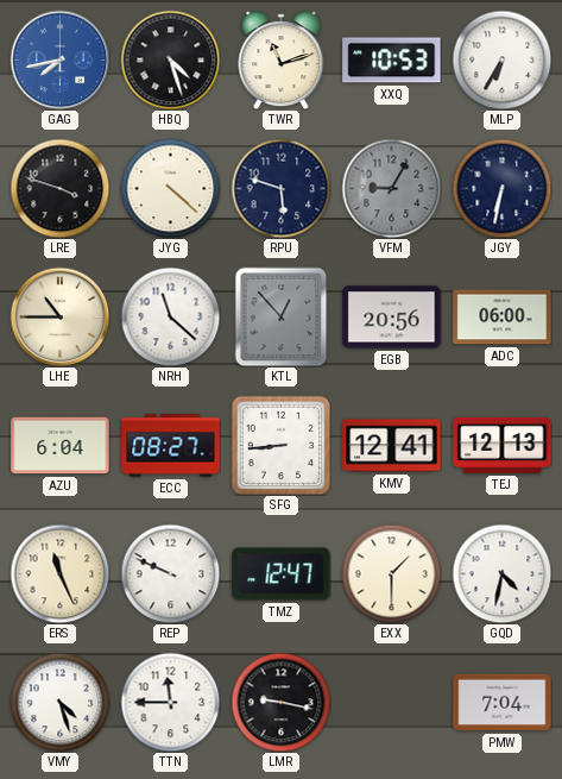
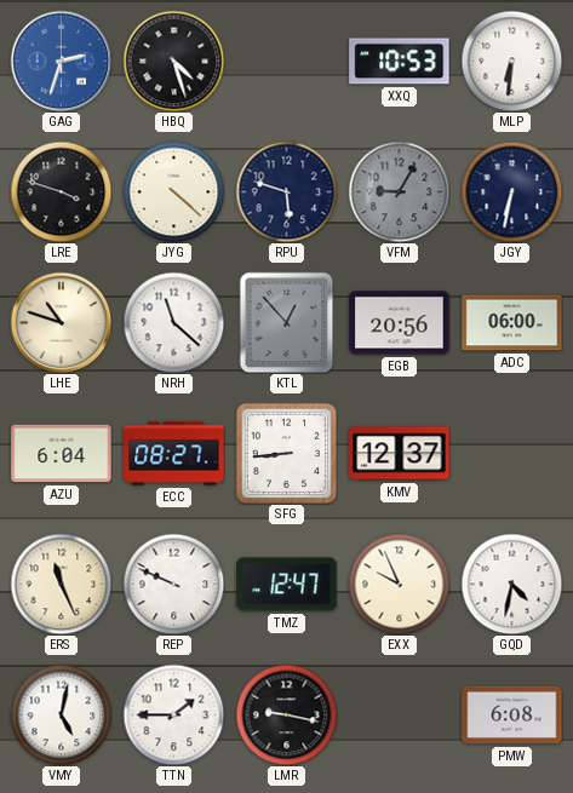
GAG: 7:43 -> 2:33 (61, 61)
TWR: 11:12 -> none (282, 61)
MLP: 6:35 -> 6:31 (511, 61)
LHE: 10:45 -> 10:48 (61, 322)
KMV: 12:41 -> 12:37 (400, 454)
TEJ: 12:13 -> none (503, 445)
EXX: 1:30 -> 9:56 (399, 584)
VMY: 4:27 -> 5:02 (61, 714)
TTN: 11:45 -> 1:45 (173, 714)
PMW: 7:04 -> 6:08 (512, 716)
